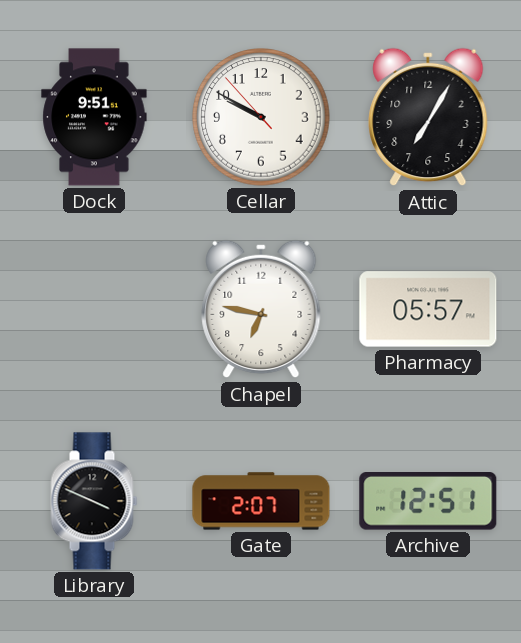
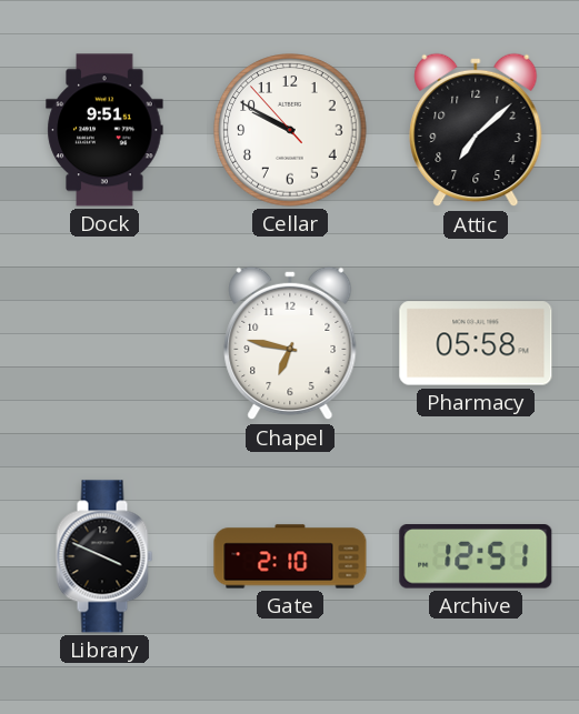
Attic: 7:05 -> 7:08 (476, 130)
Pharmacy: 05:57 -> 05:58 (476, 343)
Gate: 2:07 -> 2:10 (290, 556)
